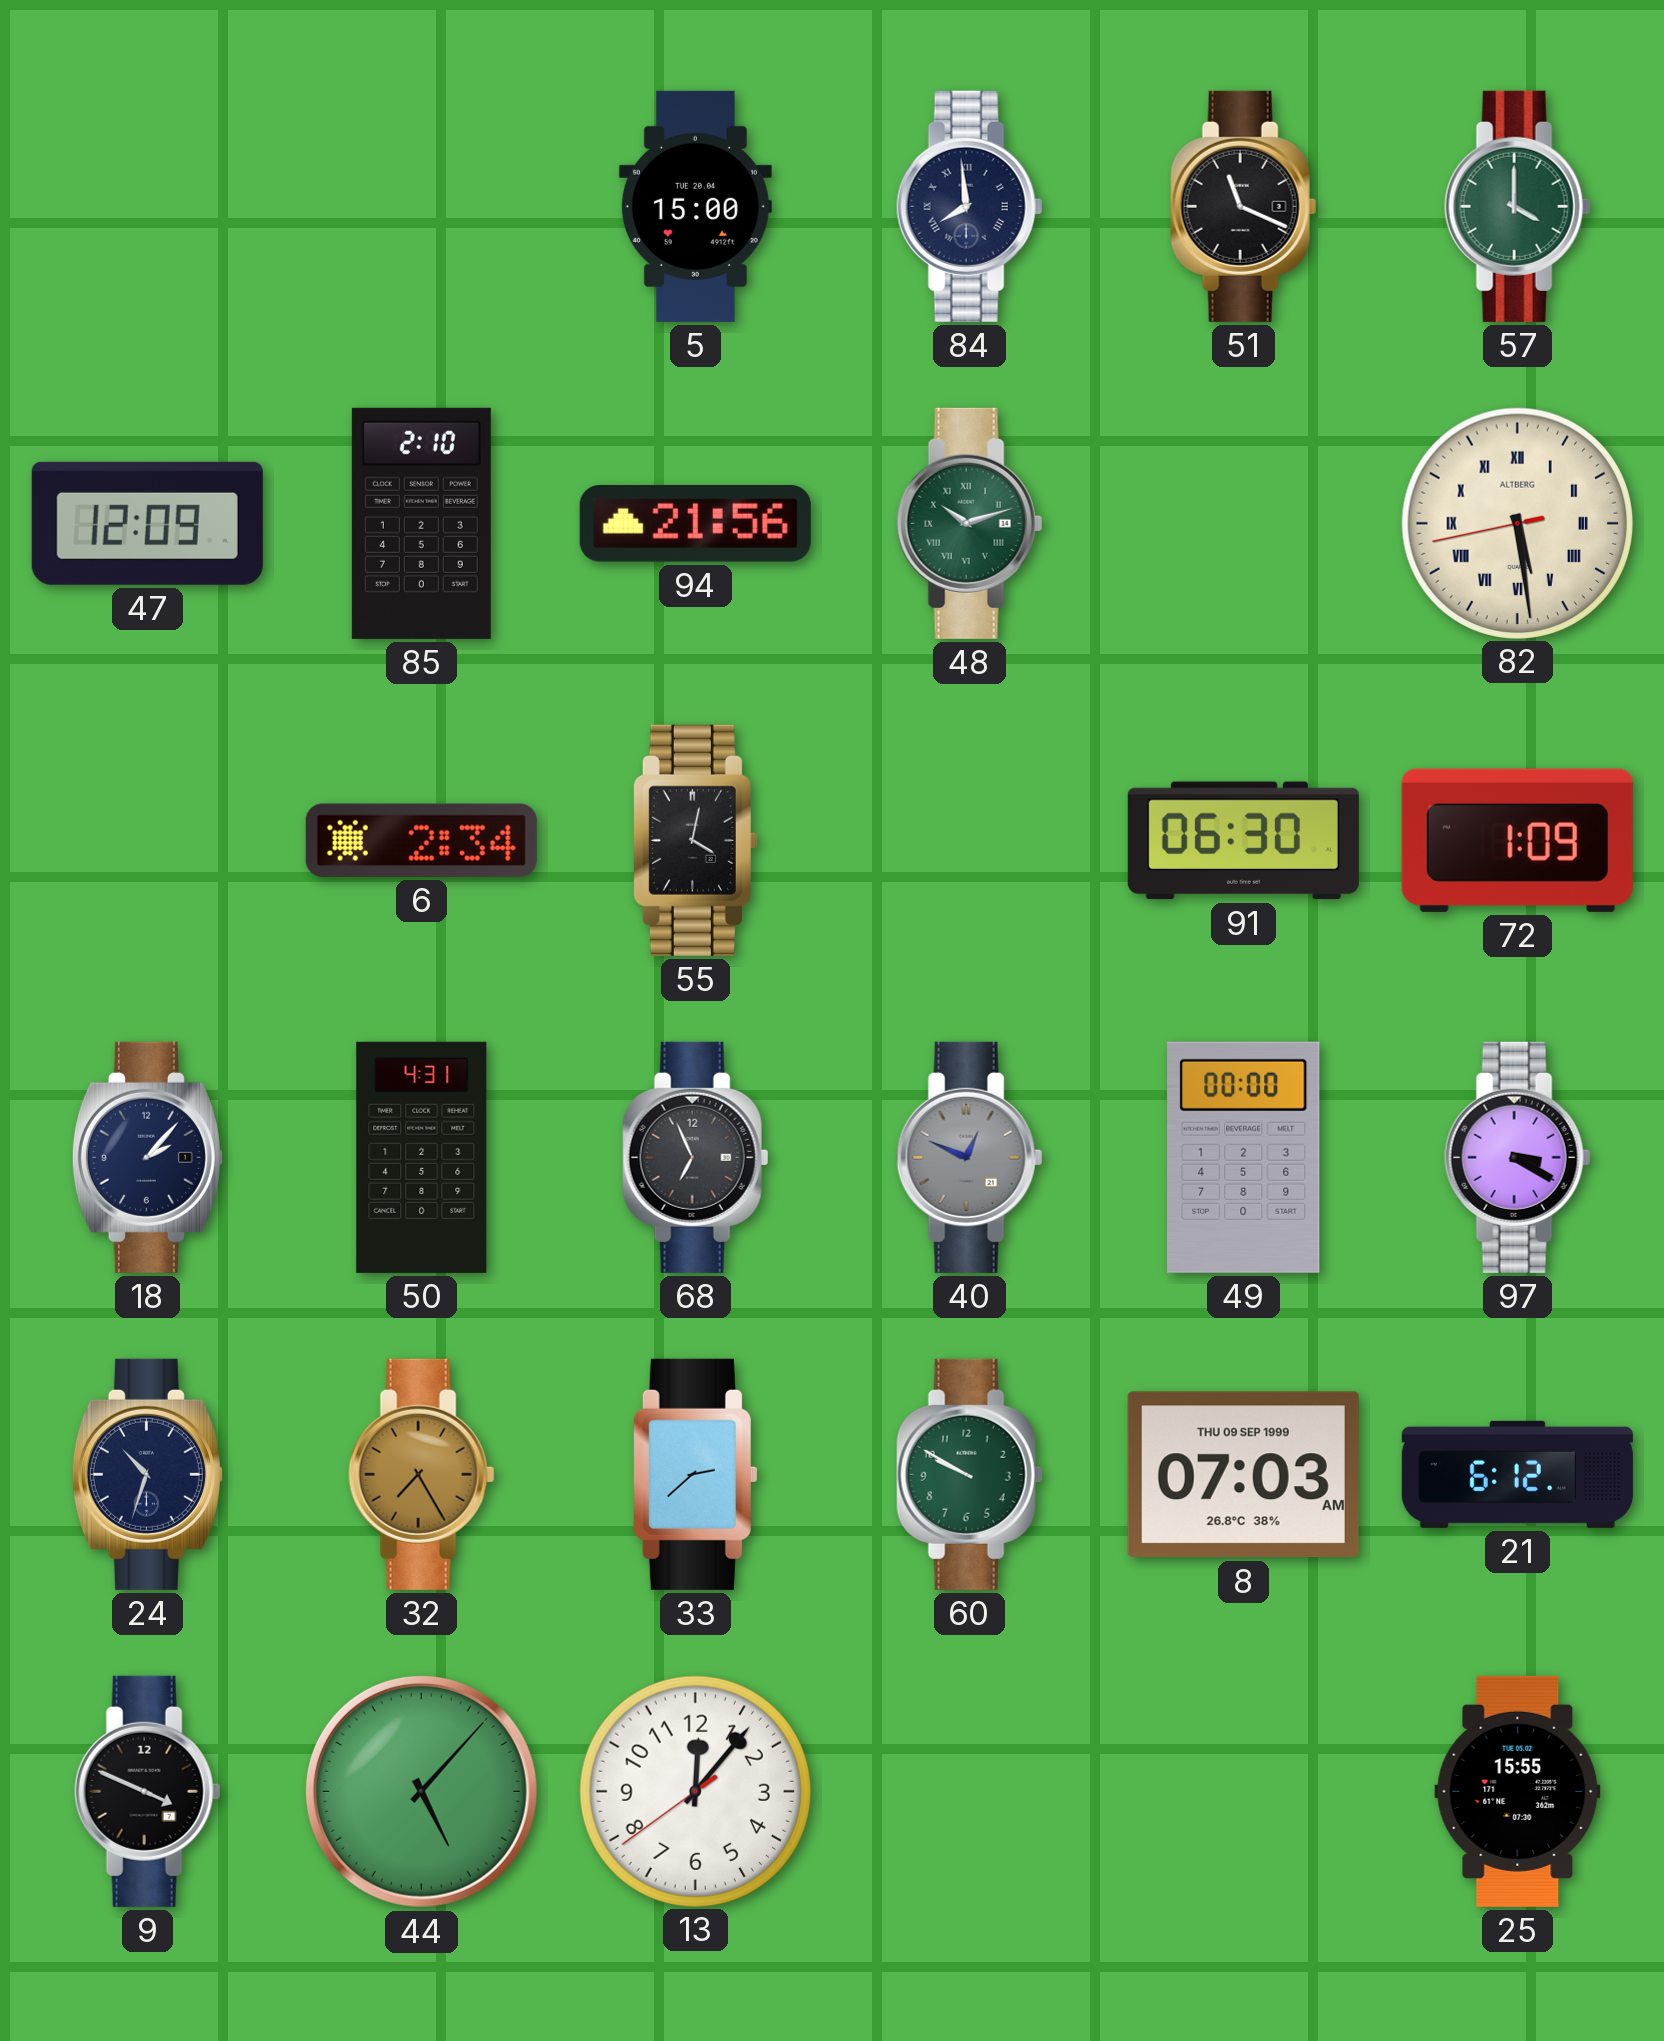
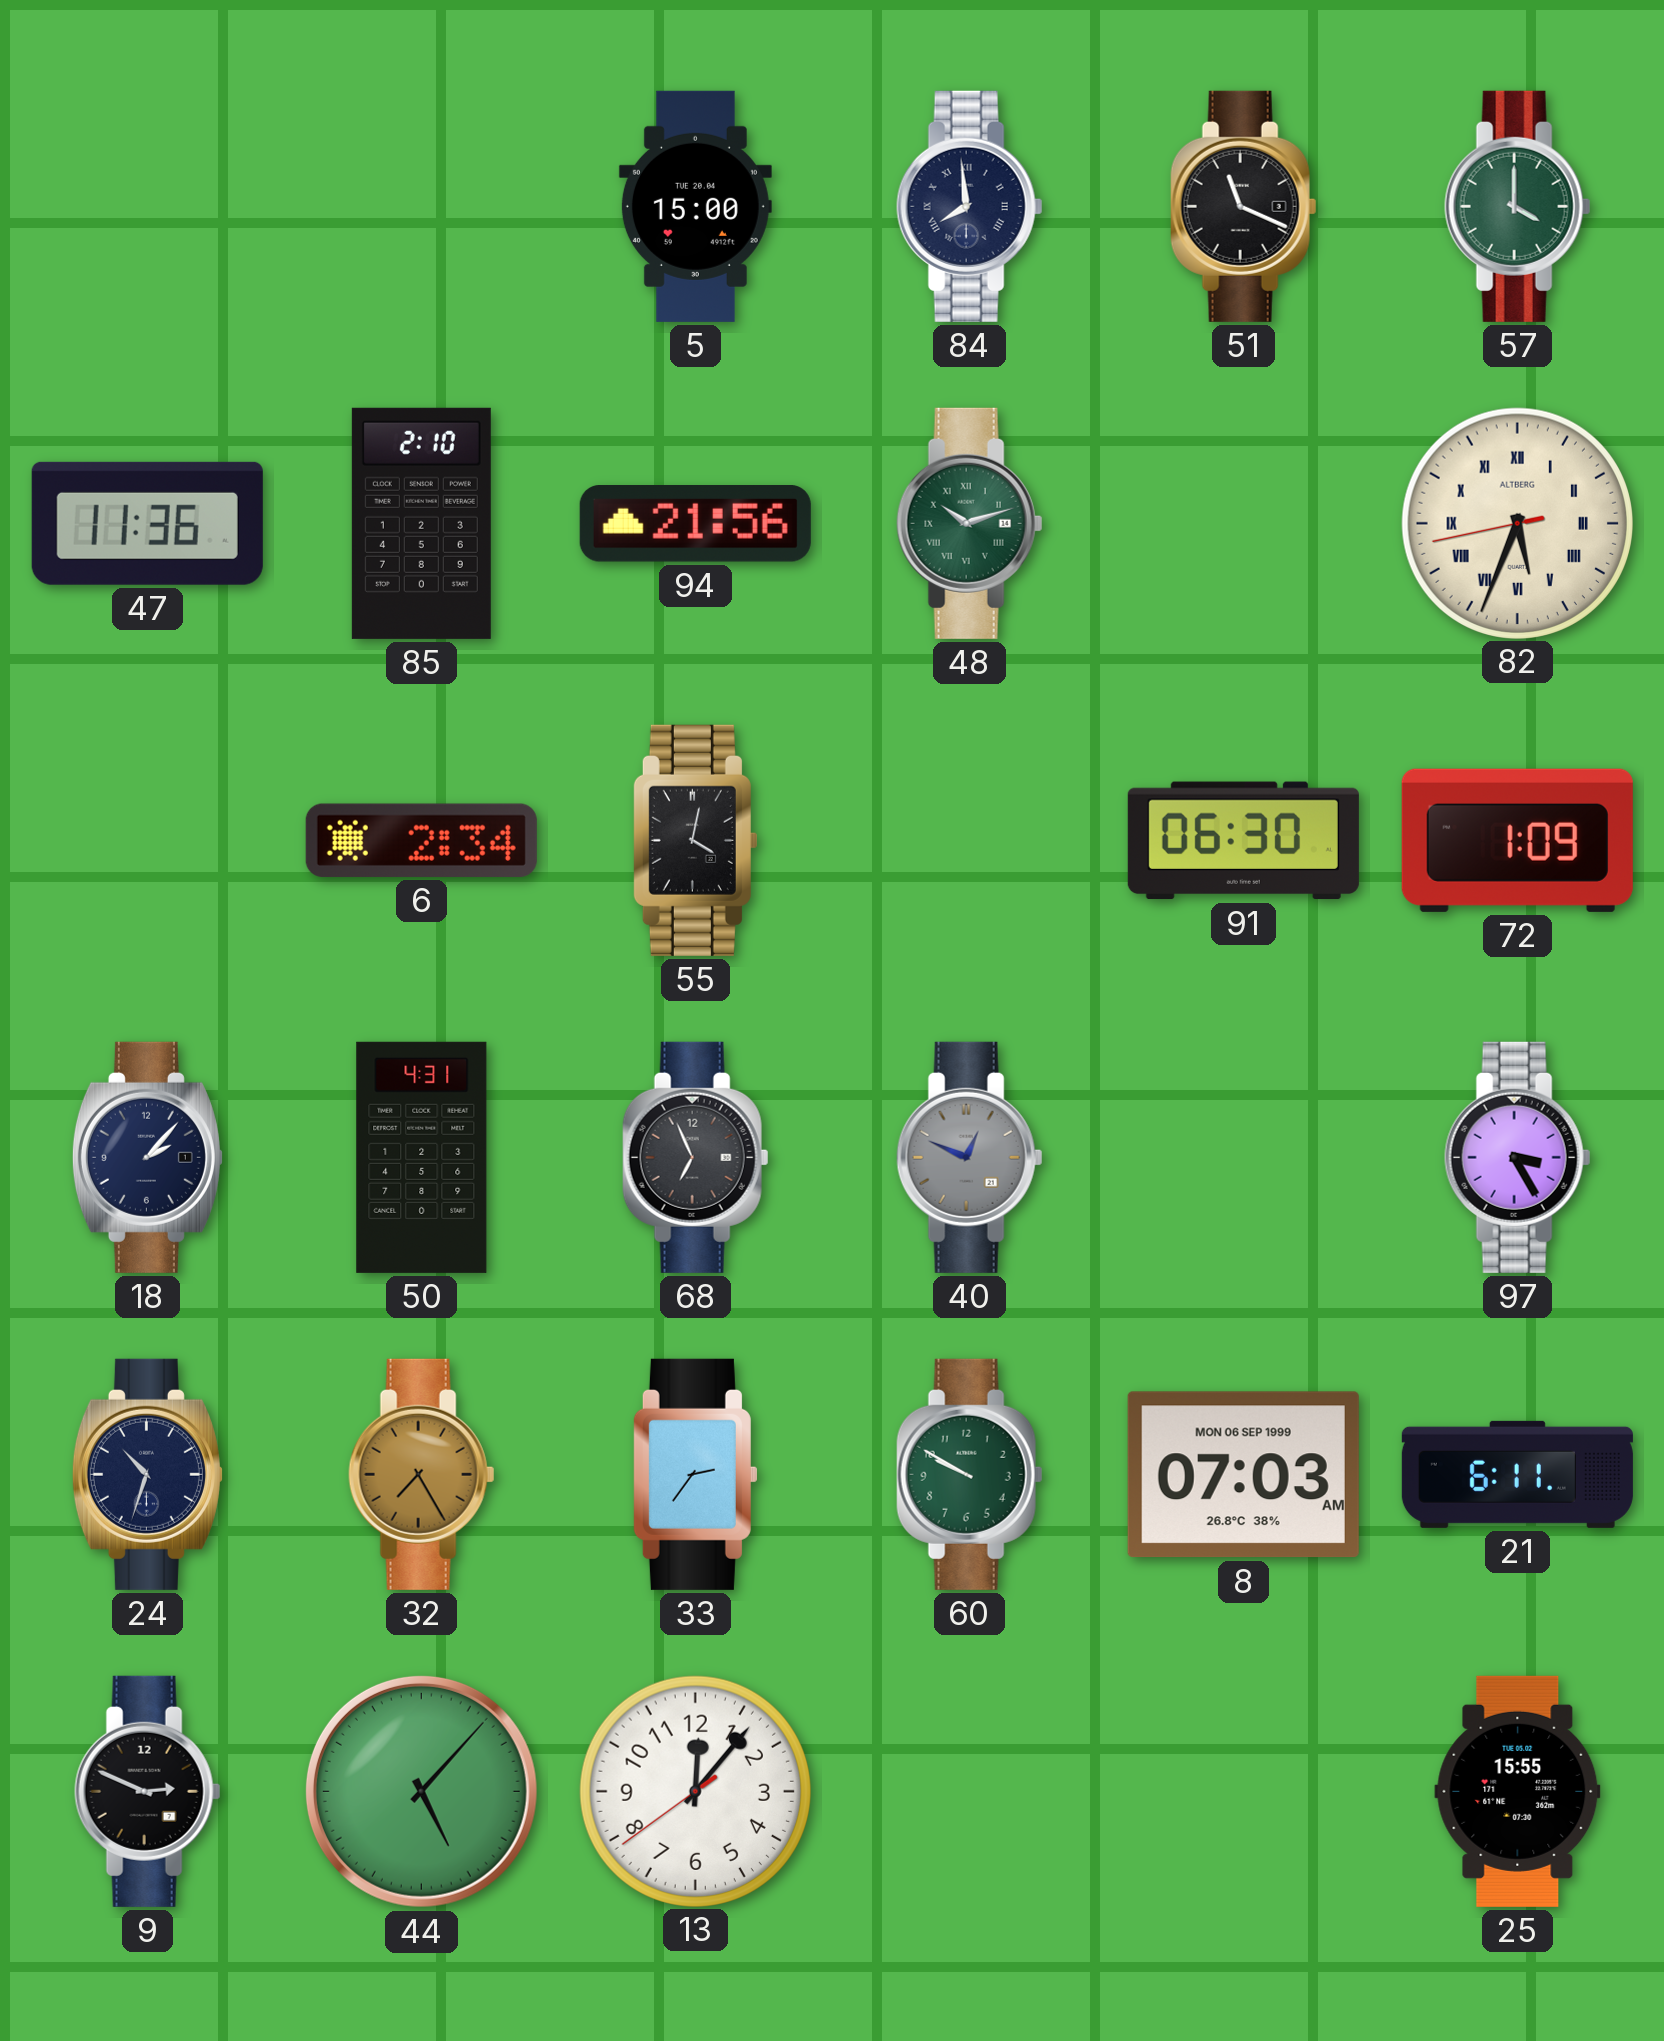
47: 12:09 -> 11:36 (147, 523)
82: 5:28 -> 5:33 (1517, 523)
49: 00:00 -> none (1244, 1157)
97: 3:20 -> 3:25 (1518, 1157)
33: 2:38 -> 2:36 (695, 1474)
8 date: THU 09 SEP 1999 -> MON 06 SEP 1999 (1243, 1475)
21: 6:12 -> 6:11 (1517, 1474)
9: 3:49 -> 2:49 (148, 1791)
